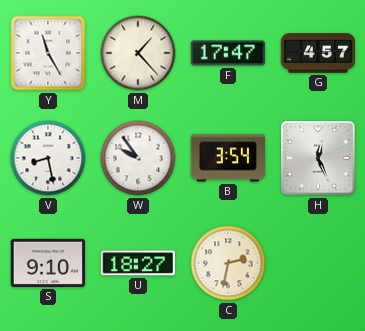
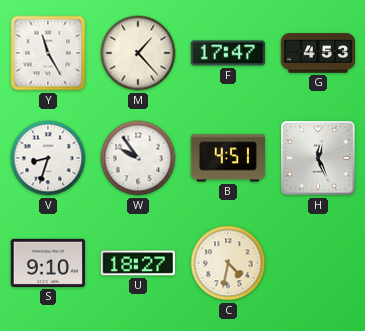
G: 4:57 -> 4:53 (317, 53)
V: 8:28 -> 8:33 (48, 158)
B: 3:54 -> 4:51 (228, 158)
C: 2:32 -> 4:32 (228, 263)
